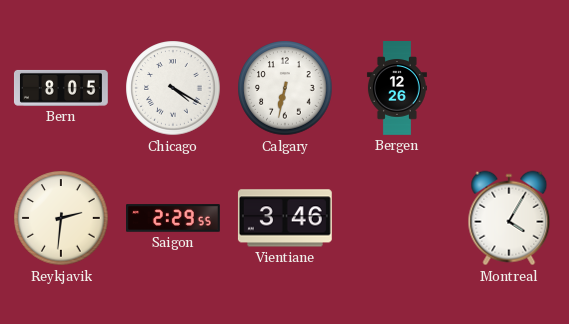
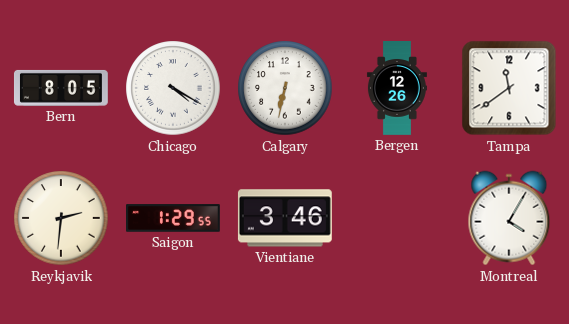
Tampa: none -> 11:39 (509, 88)
Saigon: 2:29 -> 1:29 (174, 218)
